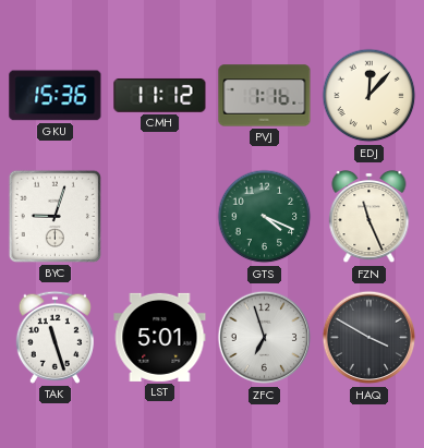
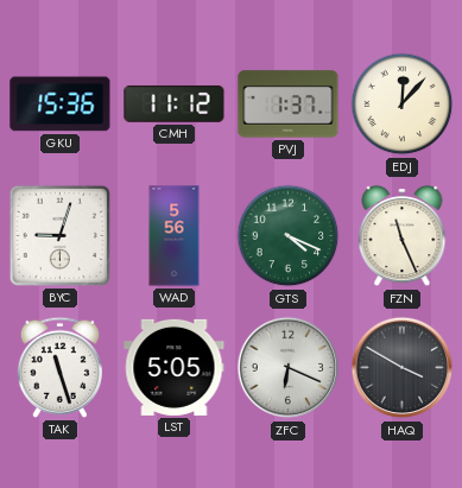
PVJ: 1:16 -> 1:37 (289, 104)
WAD: none -> 5:56 (175, 236)
LST: 5:01 -> 5:05 (175, 367)
ZFC: 6:57 -> 6:19 (289, 368)
